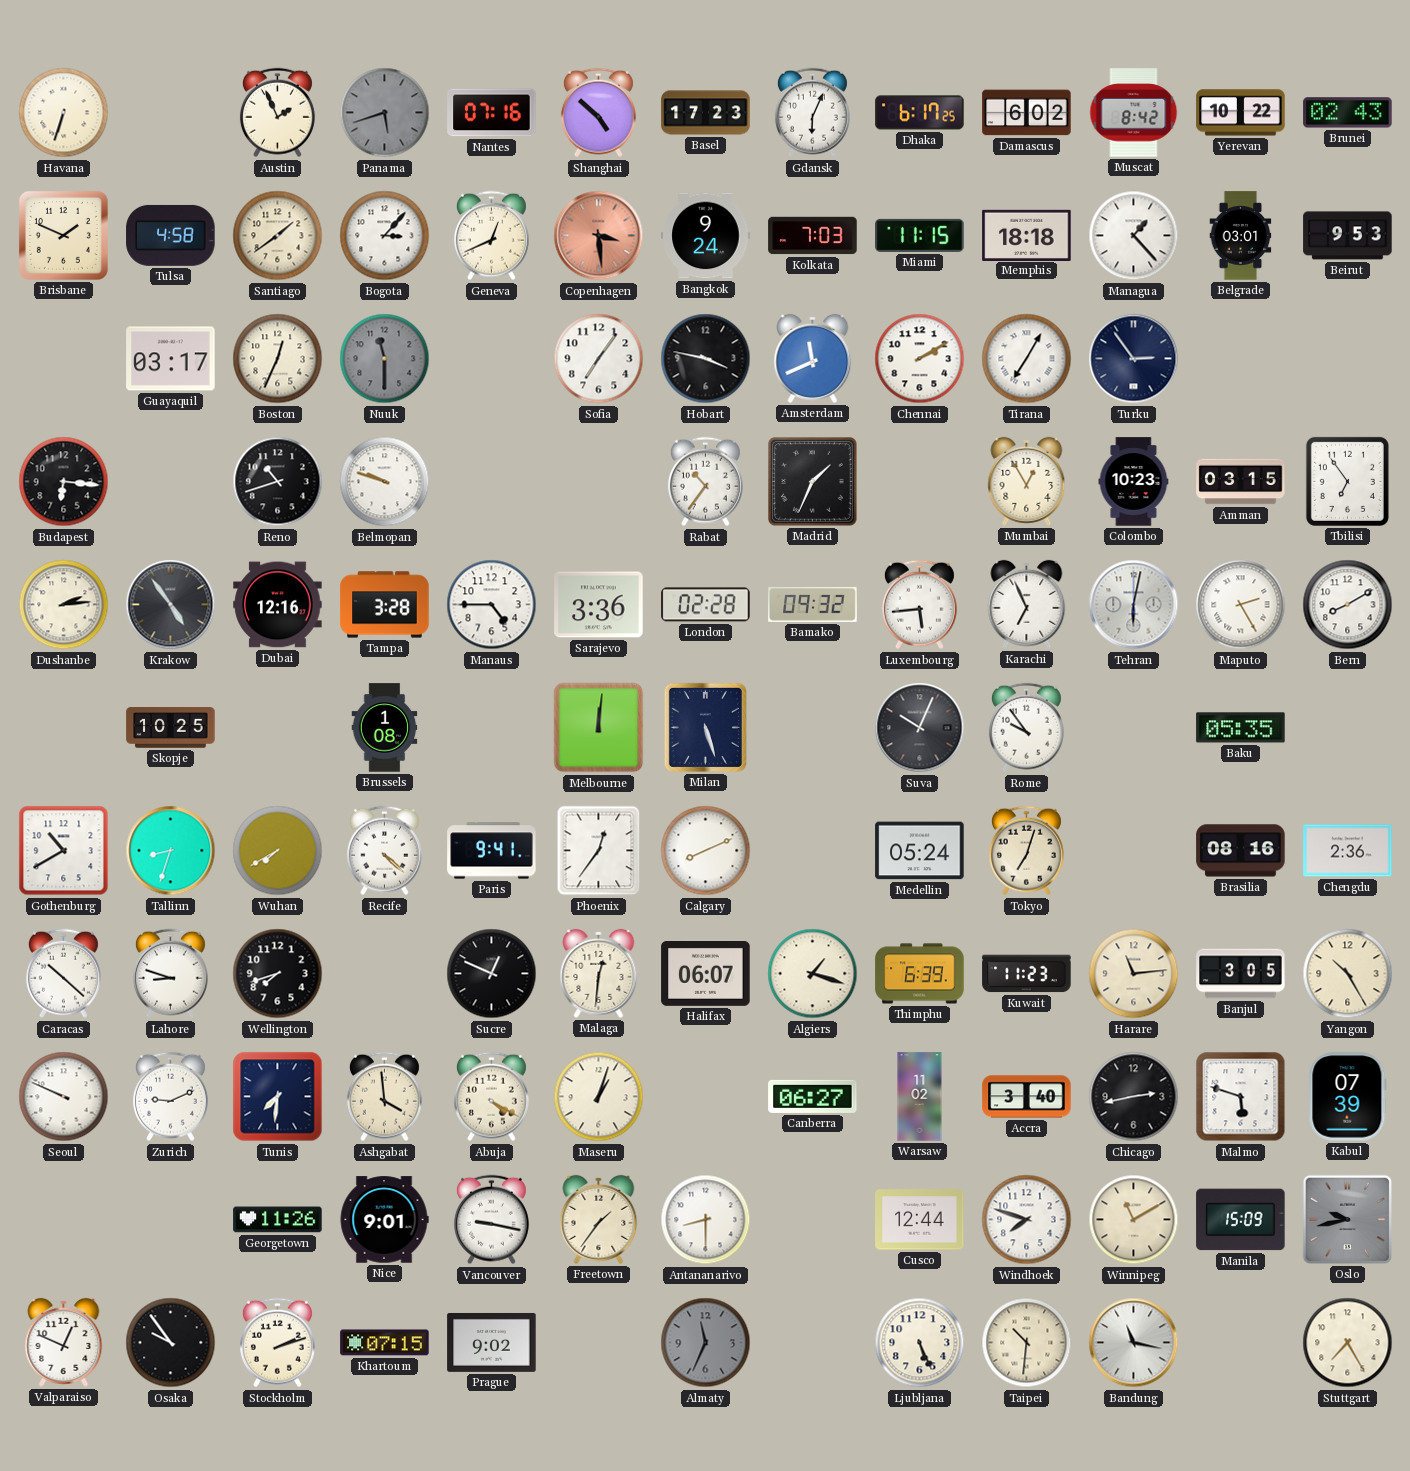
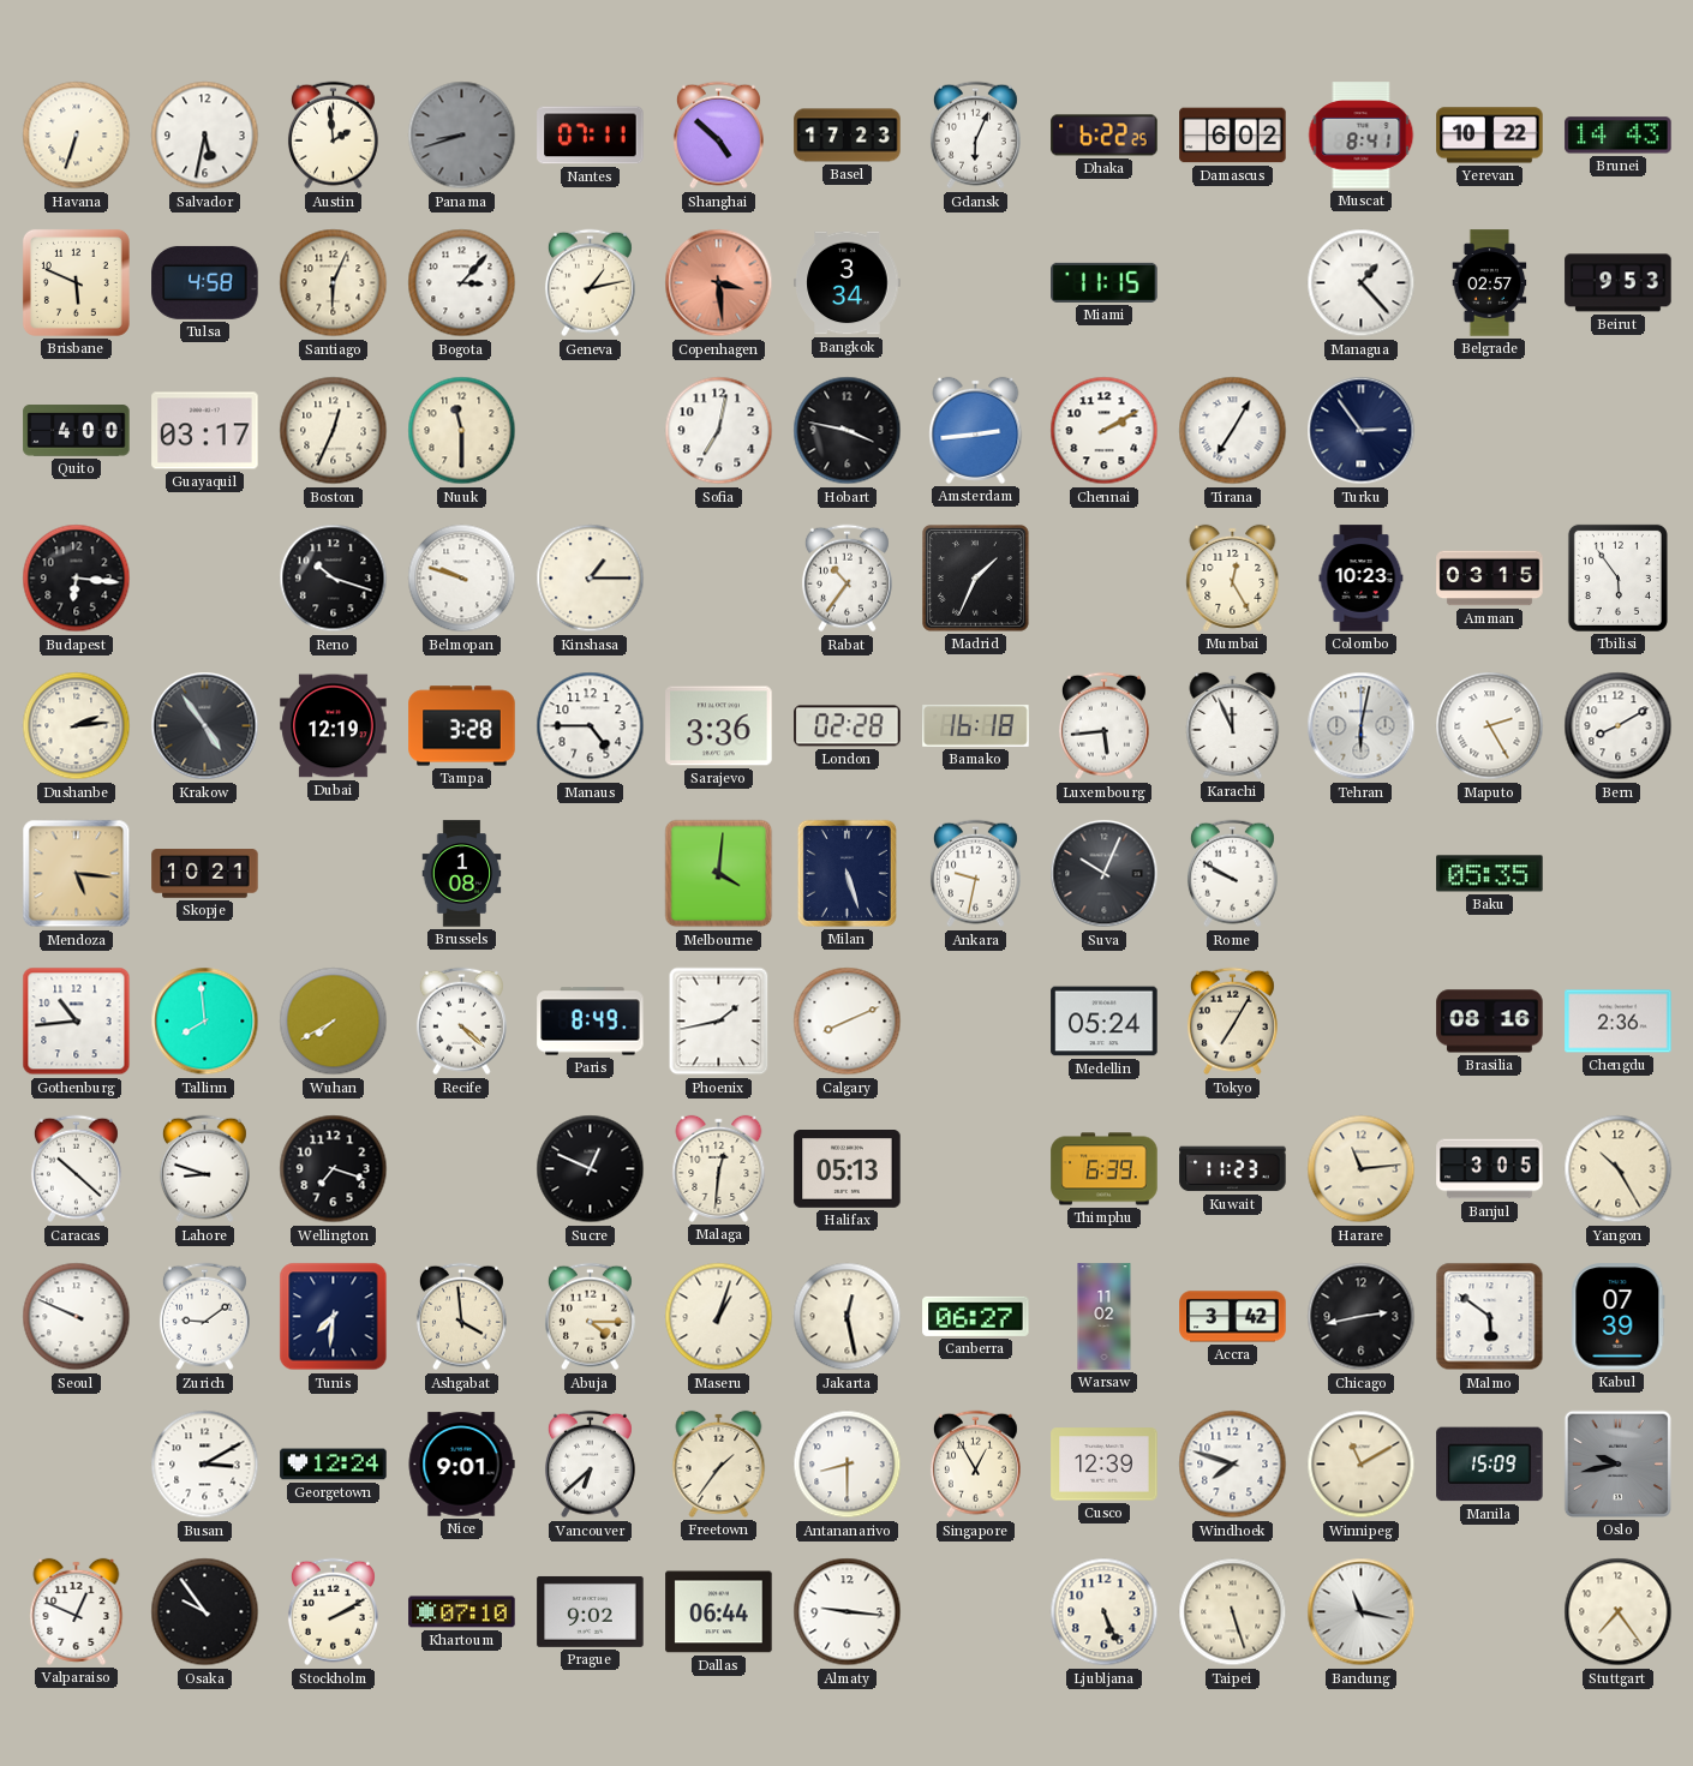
Salvador: none -> 5:32 (205, 136)
Austin: 1:56 -> 1:59 (333, 136)
Panama: 5:42 -> 8:42 (462, 136)
Nantes: 07:16 -> 07:11 (591, 136)
Dhaka: 6:17 -> 6:22 (1105, 136)
Muscat: 8:42 -> 8:41 (1362, 136)
Brunei: 02:43 -> 14:43 (1619, 136)
Brisbane: 1:49 -> 5:49 (76, 282)
Santiago: 1:39 -> 6:04 (334, 283)
Geneva: 12:41 -> 1:13 (590, 283)
Bangkok: 9:24 -> 3:34 (848, 283)
Kolkata: 7:03 -> none (813, 236)
Memphis: 18:18 -> none (1027, 235)
Belgrade: 03:01 -> 02:57 (1490, 283)
Quito: none -> 4:00 (77, 431)
Nuuk dial: grey -> cream (462, 431)
Sofia: 7:06 -> 7:02 (719, 431)
Amsterdam: 11:41 -> 2:44 (976, 430)
Reno: 10:42 -> 10:18 (334, 579)
Kinshasa: none -> 1:15 (591, 579)
Mumbai: 12:55 -> 12:25 (1233, 577)
Tbilisi: 6:54 -> 5:54 (1617, 577)
Dubai: 12:16 -> 12:19 (334, 726)
Bamako: 09:32 -> 16:18 (976, 725)
Karachi: 6:56 -> 11:56 (1233, 725)
Mendoza: none -> 5:16 (77, 874)
Skopje: 10:25 -> 10:21 (205, 874)
Melbourne: 12:01 -> 4:01 (719, 874)
Ankara: none -> 9:32 (975, 874)
Rome: 9:54 -> 9:50 (1232, 874)
Gothenburg: 10:40 -> 10:44 (77, 1022)
Tallinn: 8:33 -> 7:59 (205, 1022)
Paris: 9:41 -> 8:49 (591, 1022)
Phoenix: 12:36 -> 1:43 (719, 1022)
Tokyo: 7:03 -> 7:05 (1232, 1022)
Wellington: 7:42 -> 7:18 (334, 1169)
Halifax: 06:07 -> 05:13 (848, 1169)
Algiers: 1:18 -> none (813, 974)
Zurich: 9:11 -> 9:09 (204, 1317)
Abuja: 4:20 -> 4:15 (590, 1317)
Jakarta: none -> 12:28 (848, 1317)
Accra: 3:40 -> 3:42 (1233, 1317)
Malmo: 5:48 -> 5:51 (1490, 1317)
Busan: none -> 3:10 (205, 1465)
Georgetown: 11:26 -> 12:24 (334, 1465)
Vancouver: 9:17 -> 6:38 (590, 1465)
Singapore: none -> 12:55 (975, 1465)
Cusco: 12:44 -> 12:39 (1105, 1465)
Stockholm: 2:12 -> 2:10 (333, 1612)
Khartoum: 07:15 -> 07:10 (462, 1612)
Dallas: none -> 06:44 (719, 1612)
Almaty: 11:34 -> 9:16 (848, 1612)
Almaty dial: grey -> white (848, 1612)
Taipei: 10:31 -> 5:27 (1233, 1612)
Stuttgart: 7:25 -> 7:24 (1619, 1612)
